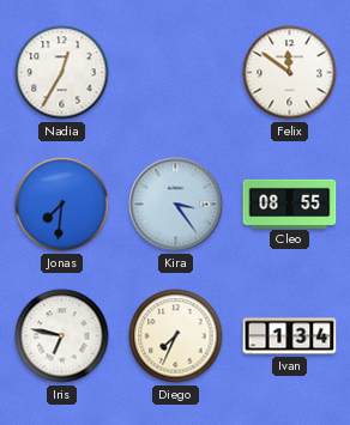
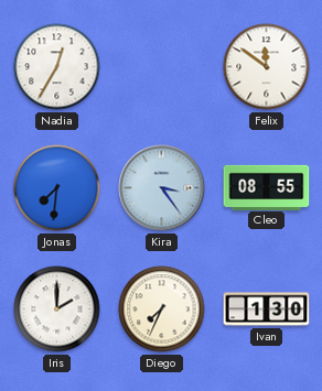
Iris: 6:47 -> 2:00 (57, 309)
Ivan: 1:34 -> 1:30 (267, 309)
